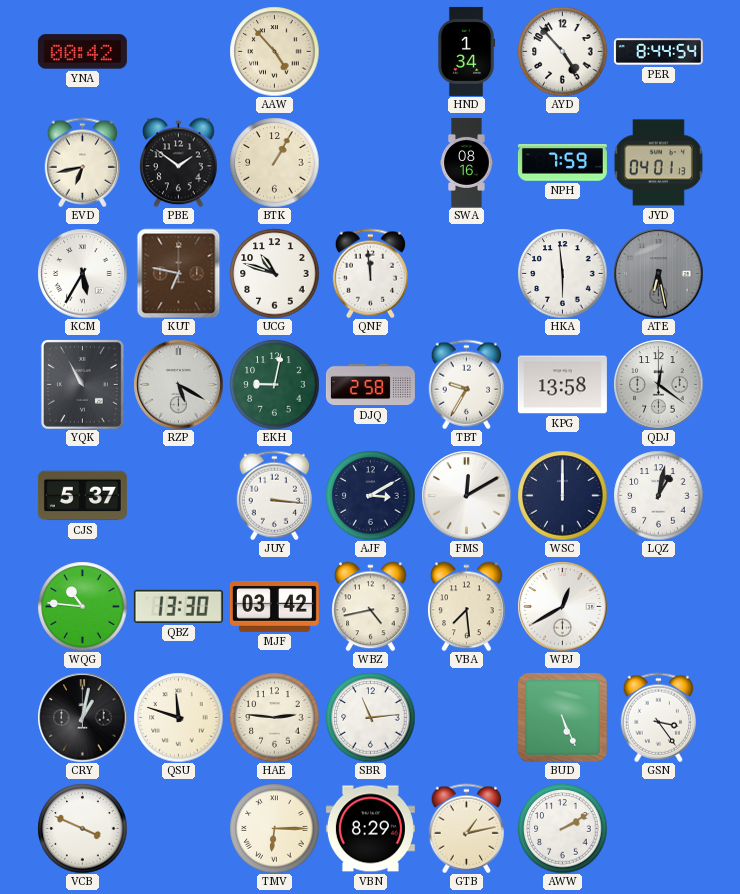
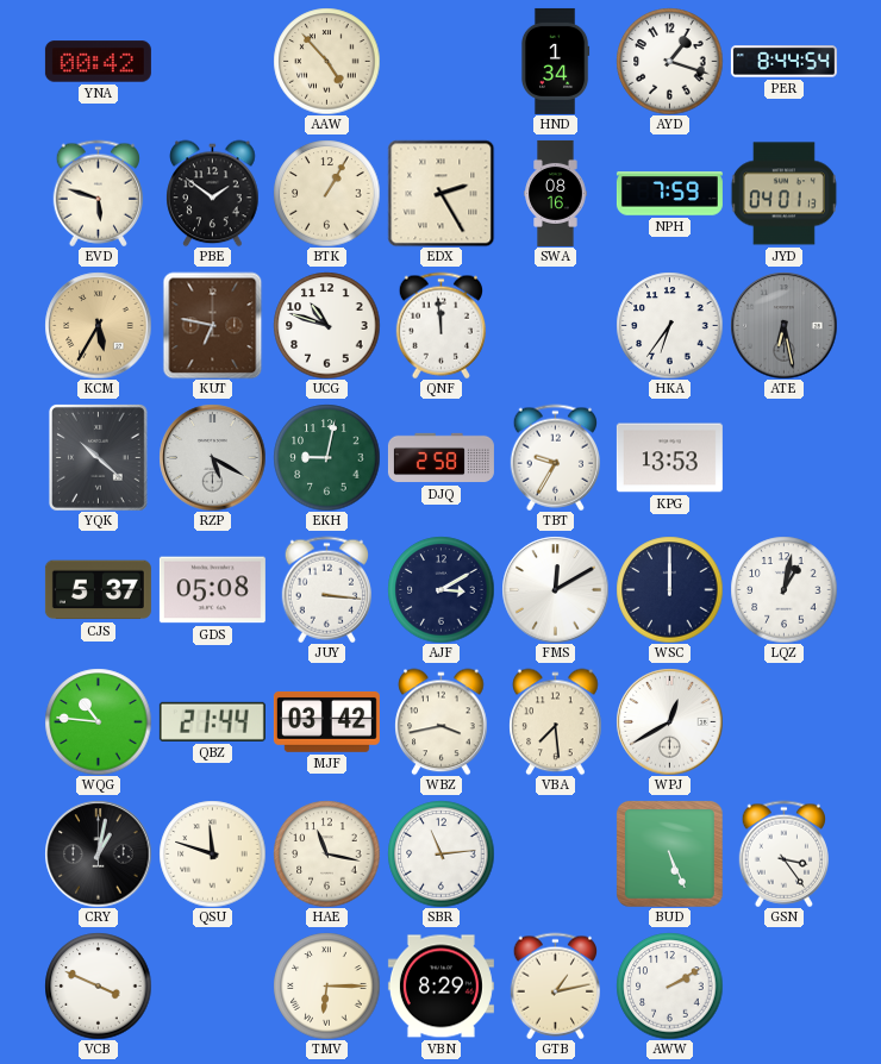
AYD: 4:53 -> 1:18 (669, 61)
EVD: 6:43 -> 5:48 (98, 193)
EDX: none -> 2:25 (440, 193)
KCM dial: white -> champagne (98, 325)
HKA: 5:59 -> 6:36 (669, 325)
YQK: 10:55 -> 10:22 (98, 458)
KPG: 13:58 -> 13:53 (669, 458)
QDJ: 12:21 -> none (658, 384)
GDS: none -> 05:08 (212, 590)
QBZ: 13:30 -> 21:44 (212, 721)
WBZ: 4:43 -> 3:43 (442, 721)
HAE: 2:46 -> 11:17 (326, 853)
